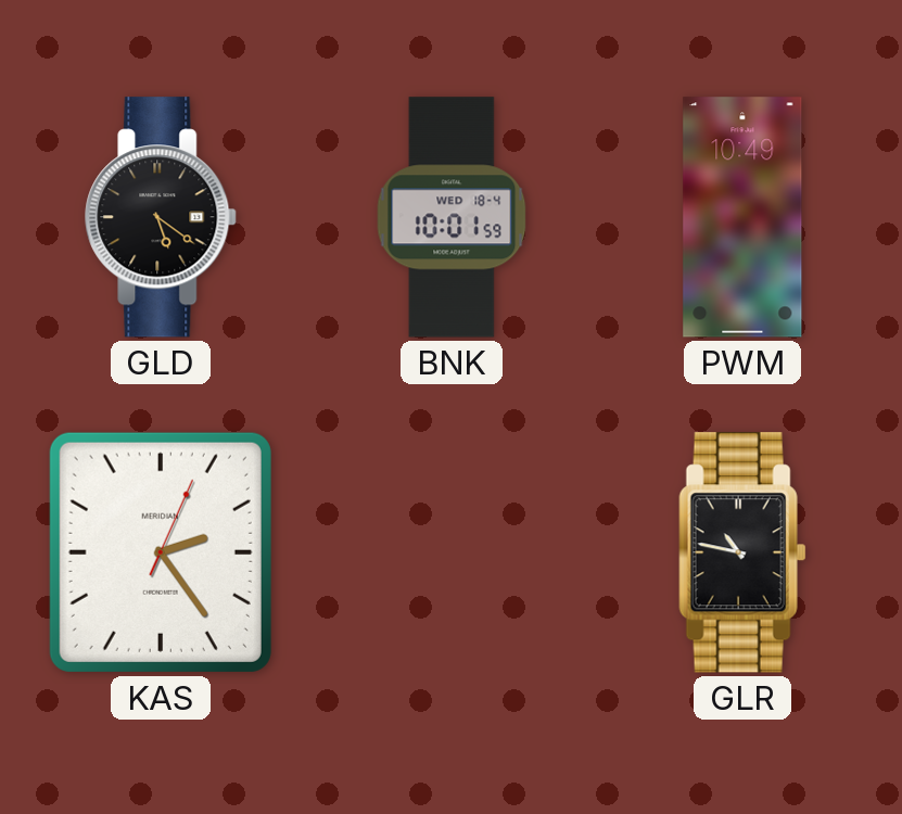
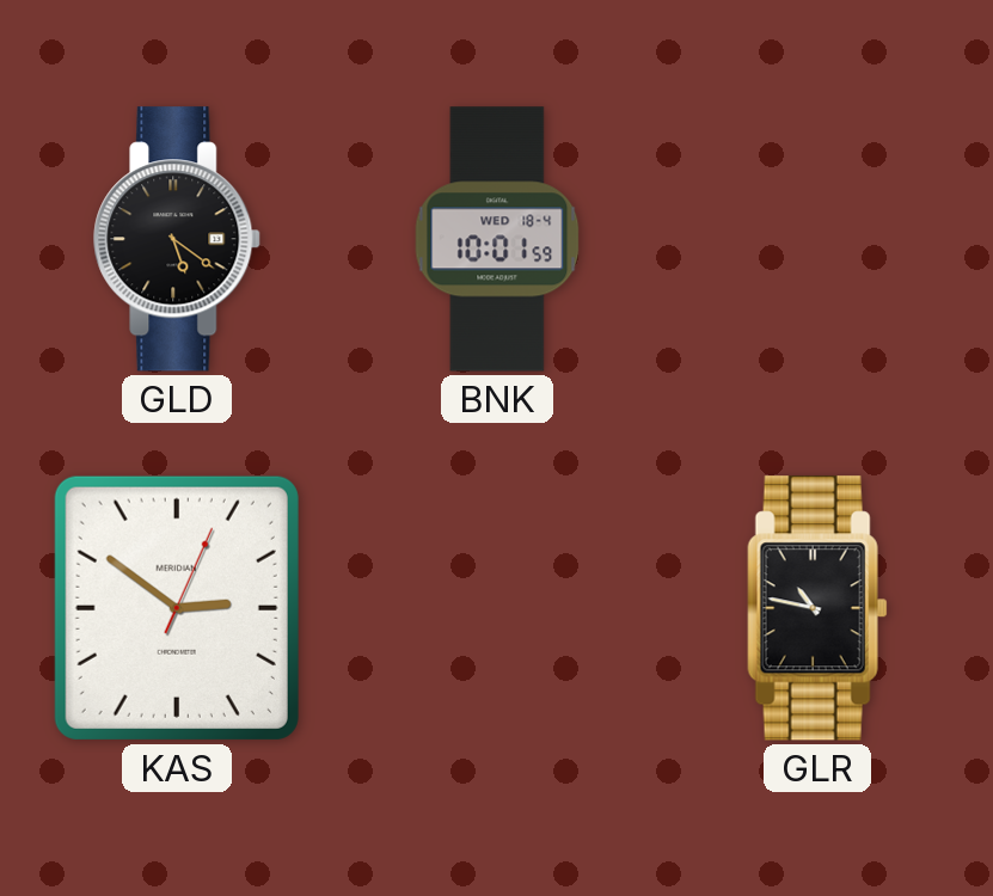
PWM: 10:49 -> none (742, 217)
KAS: 2:24 -> 2:51 (177, 608)
